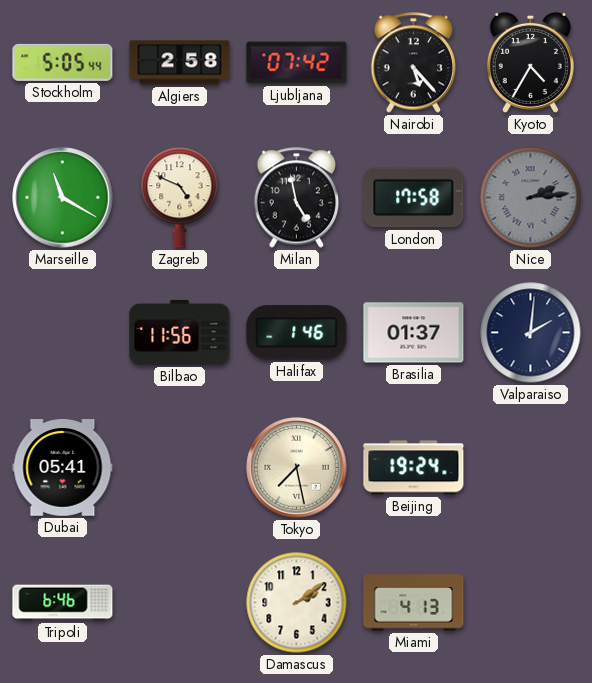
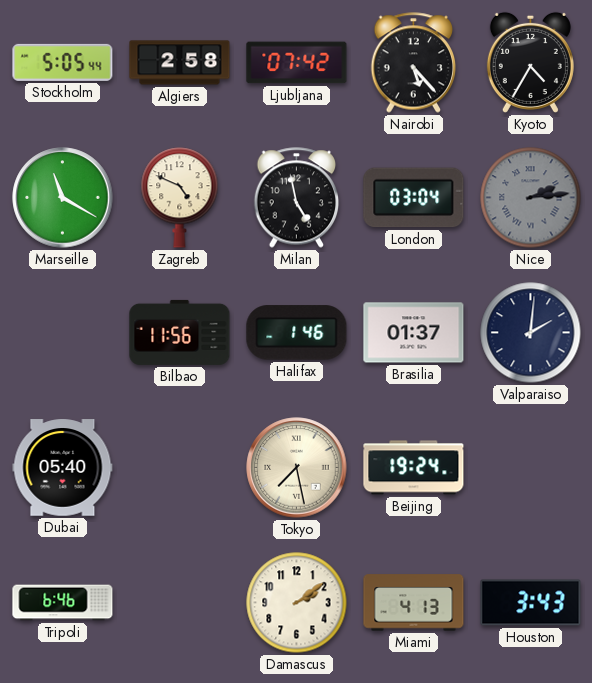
London: 17:58 -> 03:04 (414, 198)
Dubai: 05:41 -> 05:40 (63, 468)
Houston: none -> 3:43 (531, 603)
